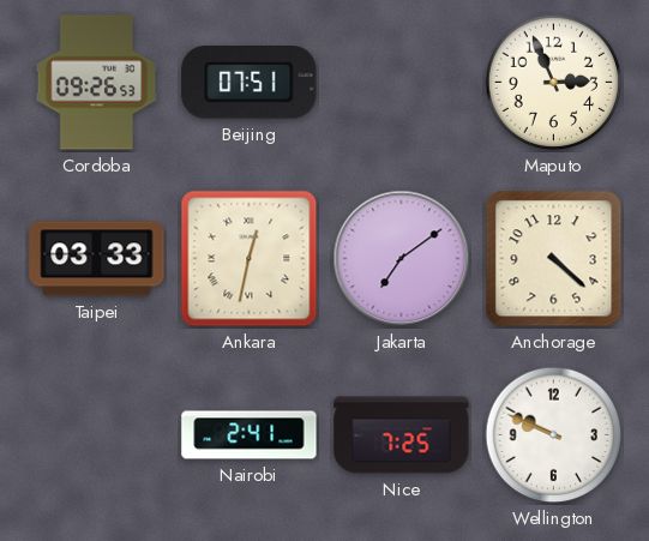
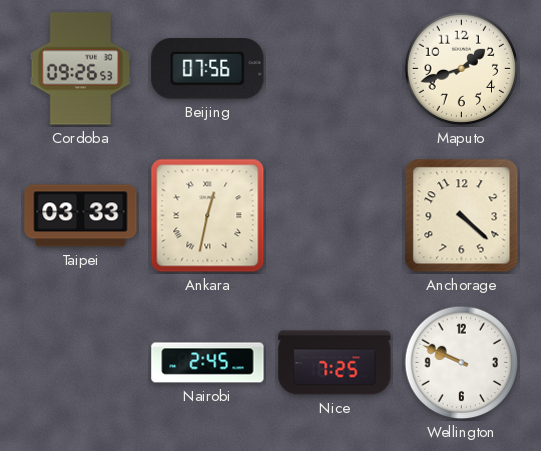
Beijing: 07:51 -> 07:56 (208, 69)
Maputo: 2:56 -> 1:42 (462, 69)
Jakarta: 7:09 -> none (402, 259)
Nairobi: 2:41 -> 2:45 (208, 363)
